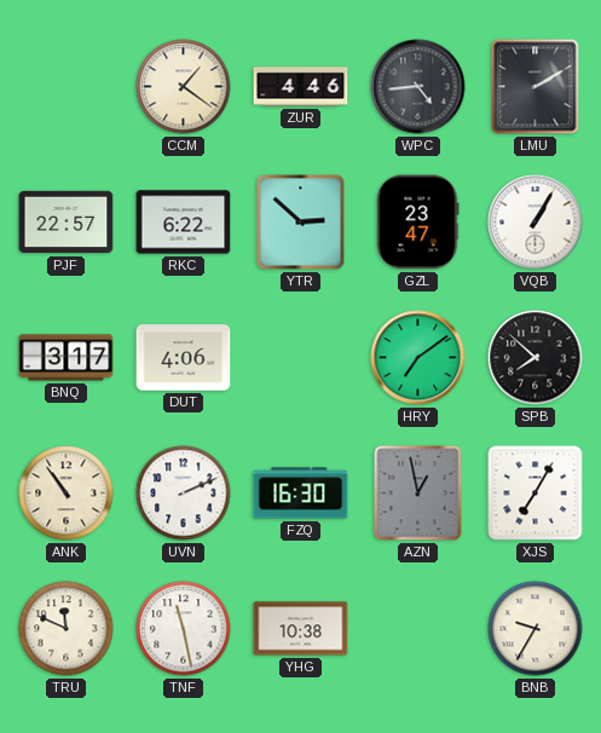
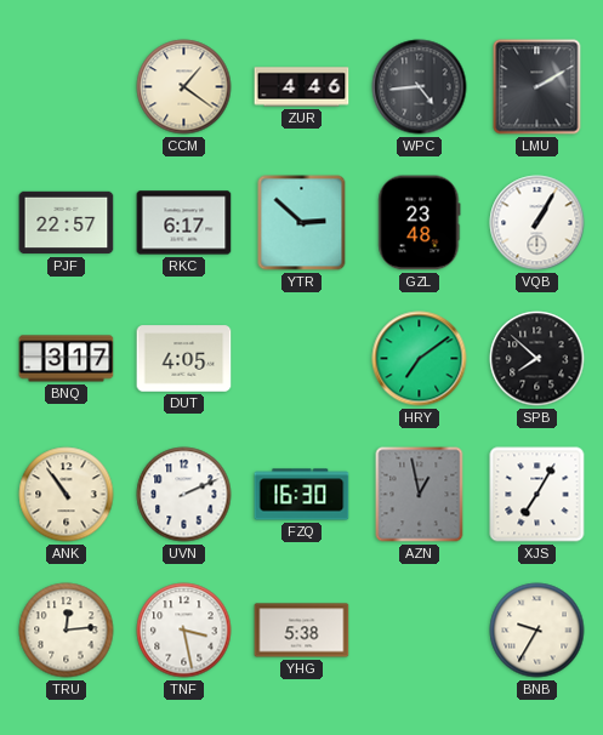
RKC: 6:22 -> 6:17 (184, 223)
GZL: 23:47 -> 23:48 (420, 223)
DUT: 4:06 -> 4:05 (184, 359)
TRU: 11:49 -> 12:14 (67, 631)
TNF: 11:28 -> 3:28 (184, 631)
YHG: 10:38 -> 5:38 (302, 631)
